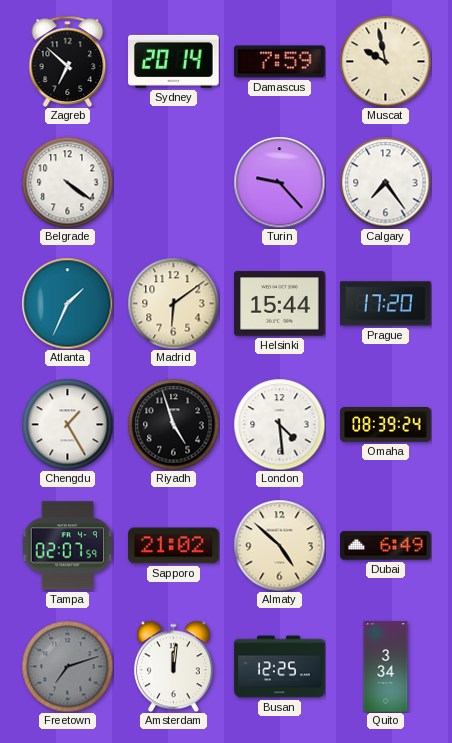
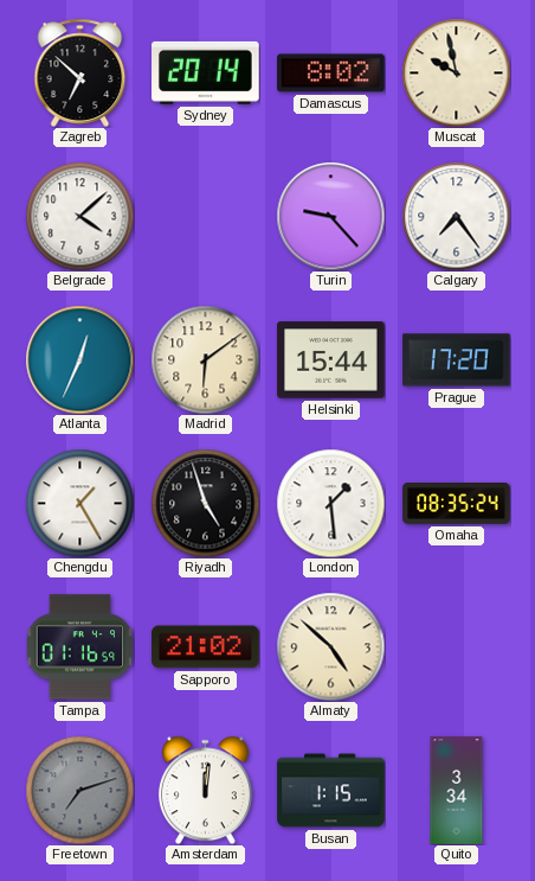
Damascus: 7:59 -> 8:02 (331, 74)
Belgrade: 4:21 -> 4:08 (79, 216)
Atlanta: 1:34 -> 12:34 (79, 359)
London: 4:29 -> 1:29 (330, 503)
Omaha: 08:39 -> 08:35 (457, 504)
Tampa: 02:07 -> 01:16 (79, 647)
Dubai: 6:49 -> none (386, 546)
Busan: 12:25 -> 1:15 (331, 791)
